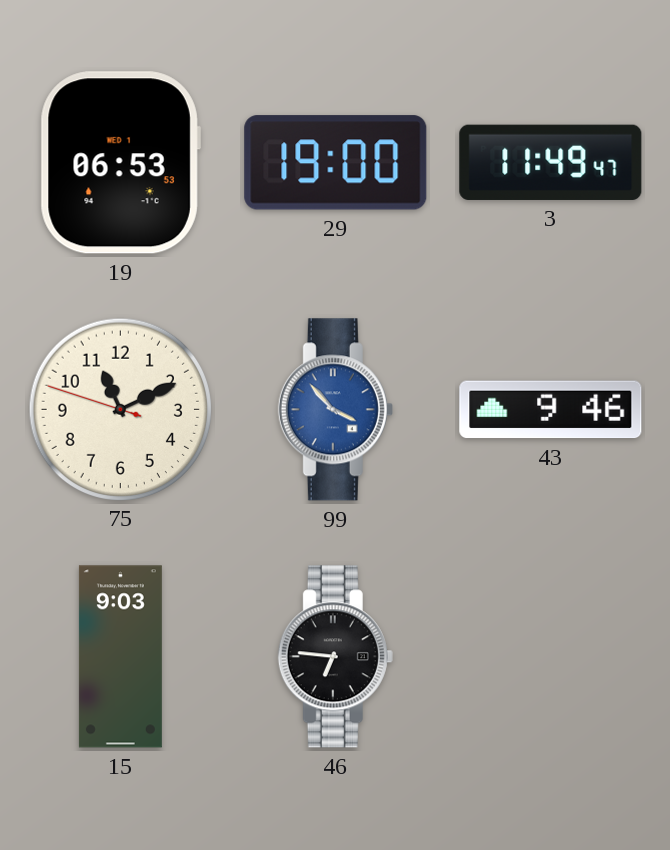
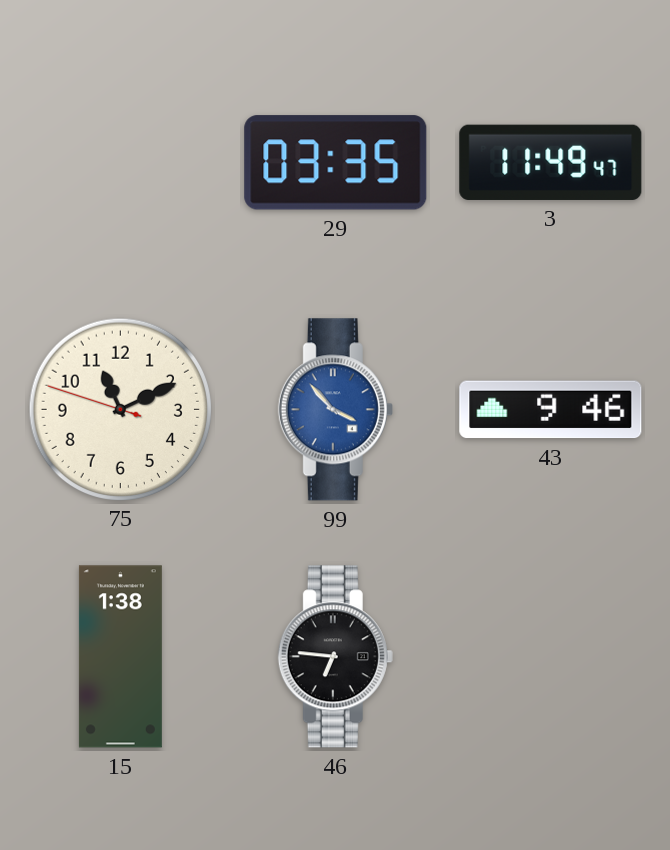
19: 06:53 -> none (120, 163)
29: 19:00 -> 03:35 (336, 163)
15: 9:03 -> 1:38 (120, 657)
